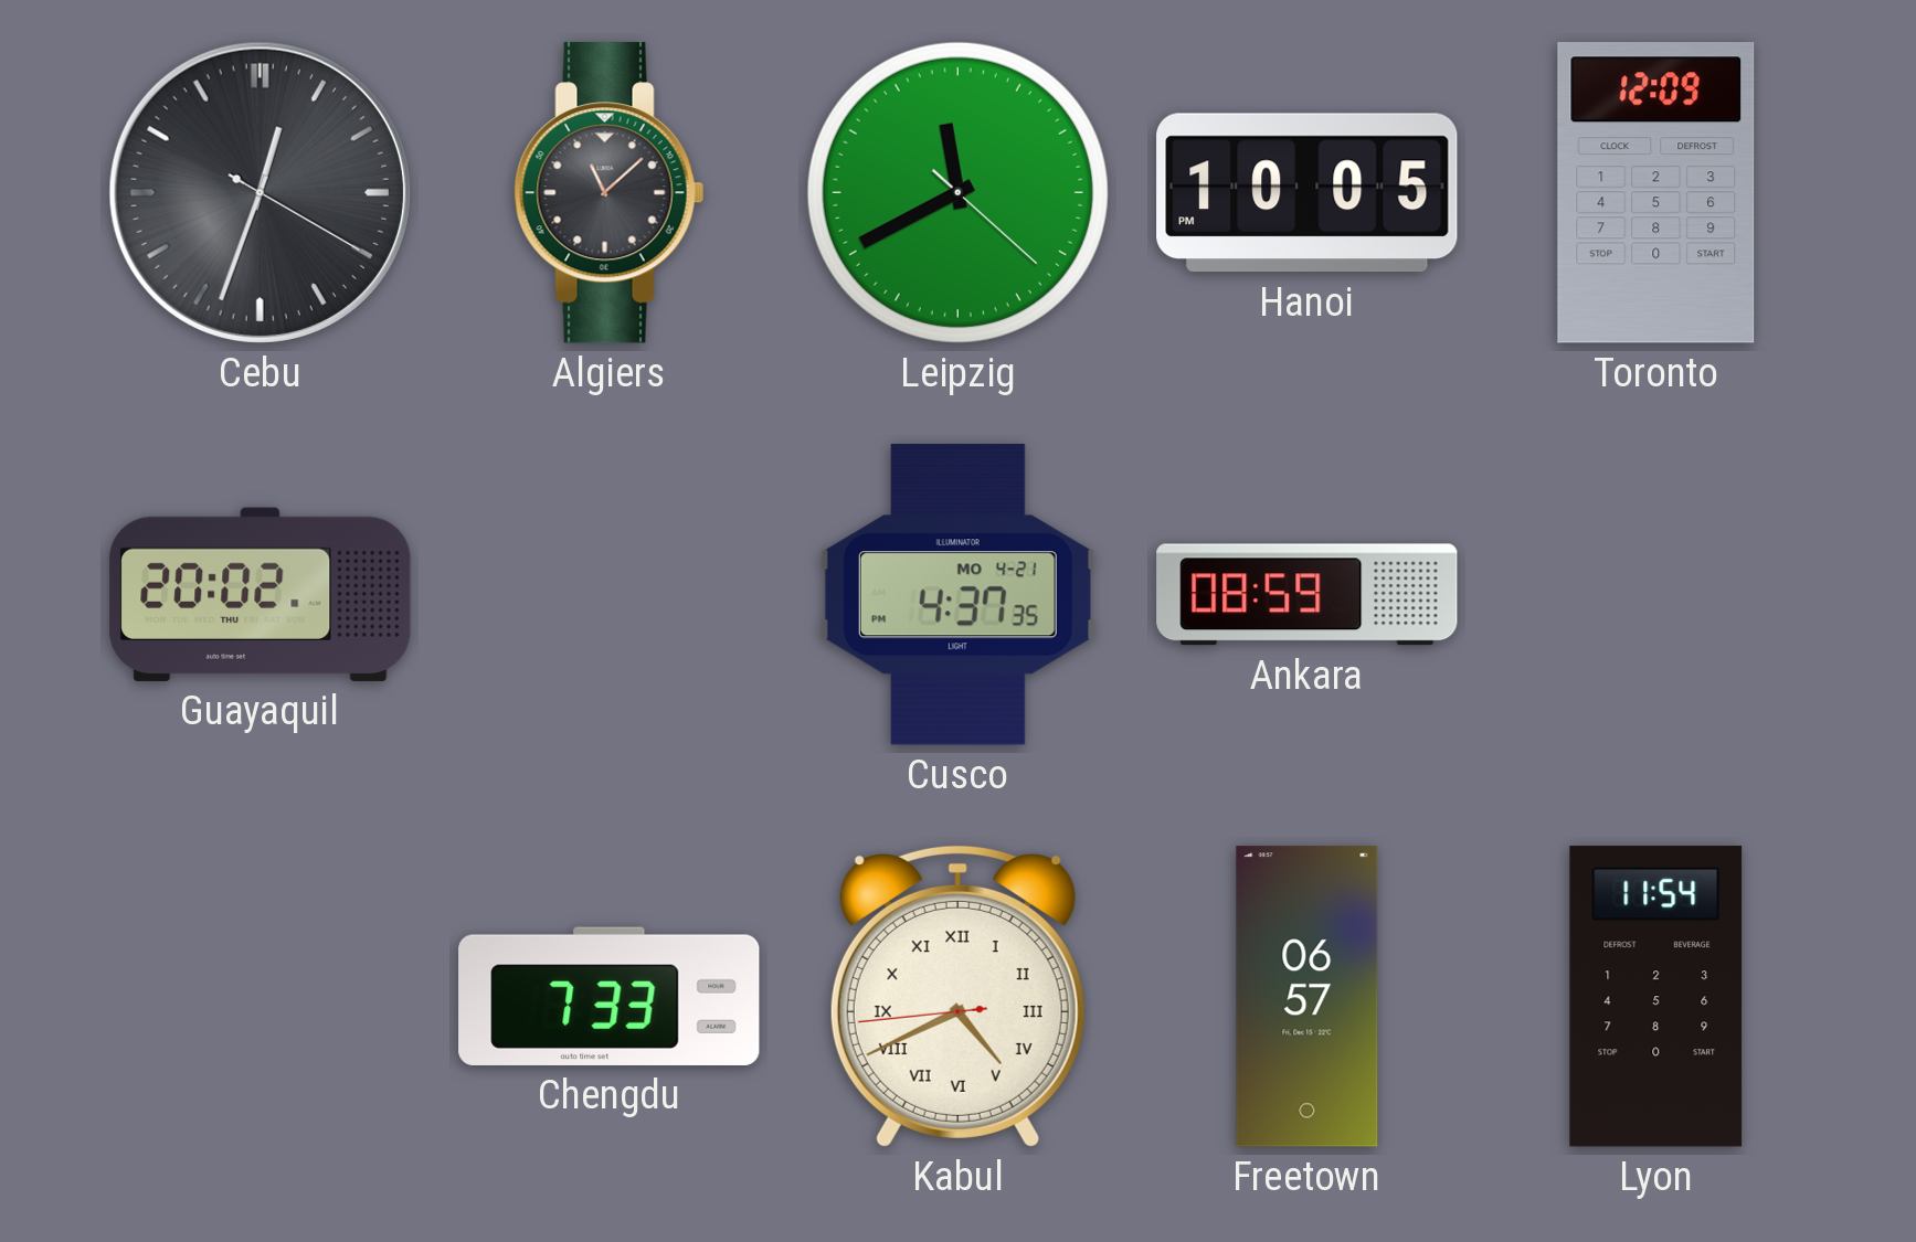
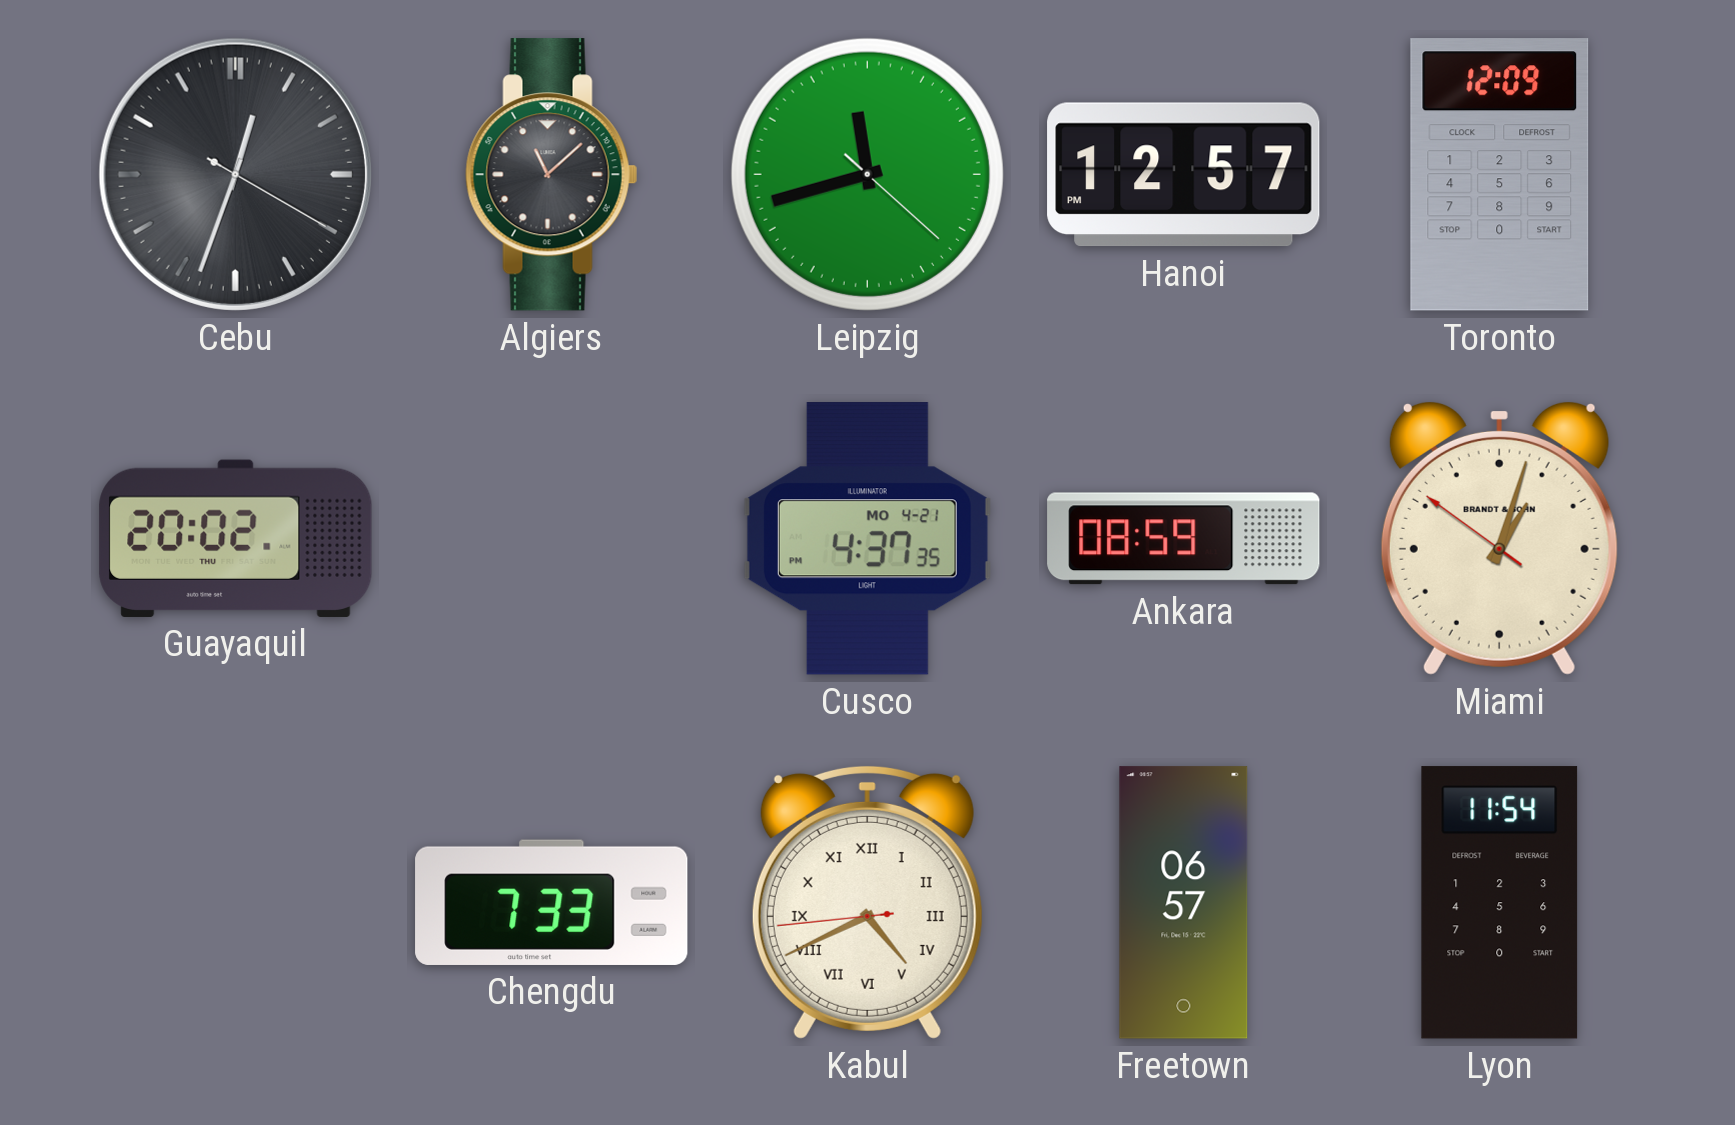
Leipzig: 11:40 -> 11:42 (867, 174)
Hanoi: 10:05 -> 12:57 (1184, 175)
Miami: none -> 1:02 (1499, 538)
